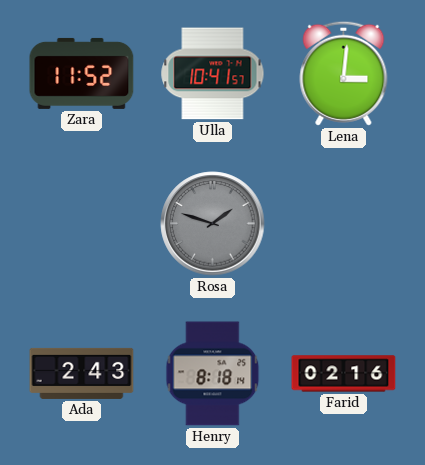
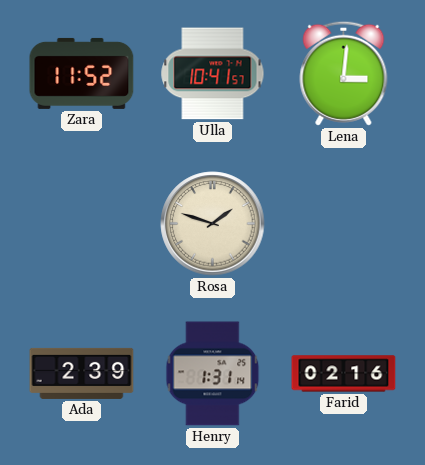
Rosa dial: grey -> cream (213, 224)
Ada: 2:43 -> 2:39 (82, 373)
Henry: 8:18 -> 1:31 (213, 374)
